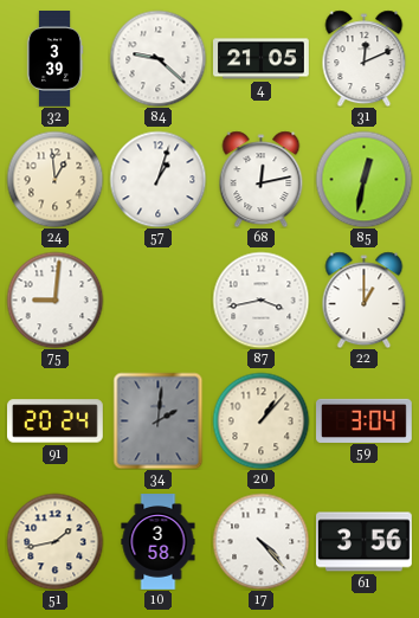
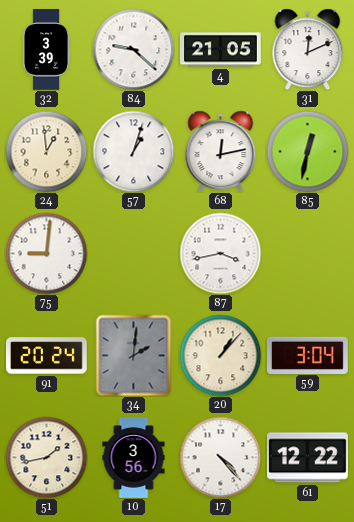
22: 1:00 -> none (365, 300)
10: 3:58 -> 3:56 (134, 458)
61: 3:56 -> 12:22 (308, 458)
